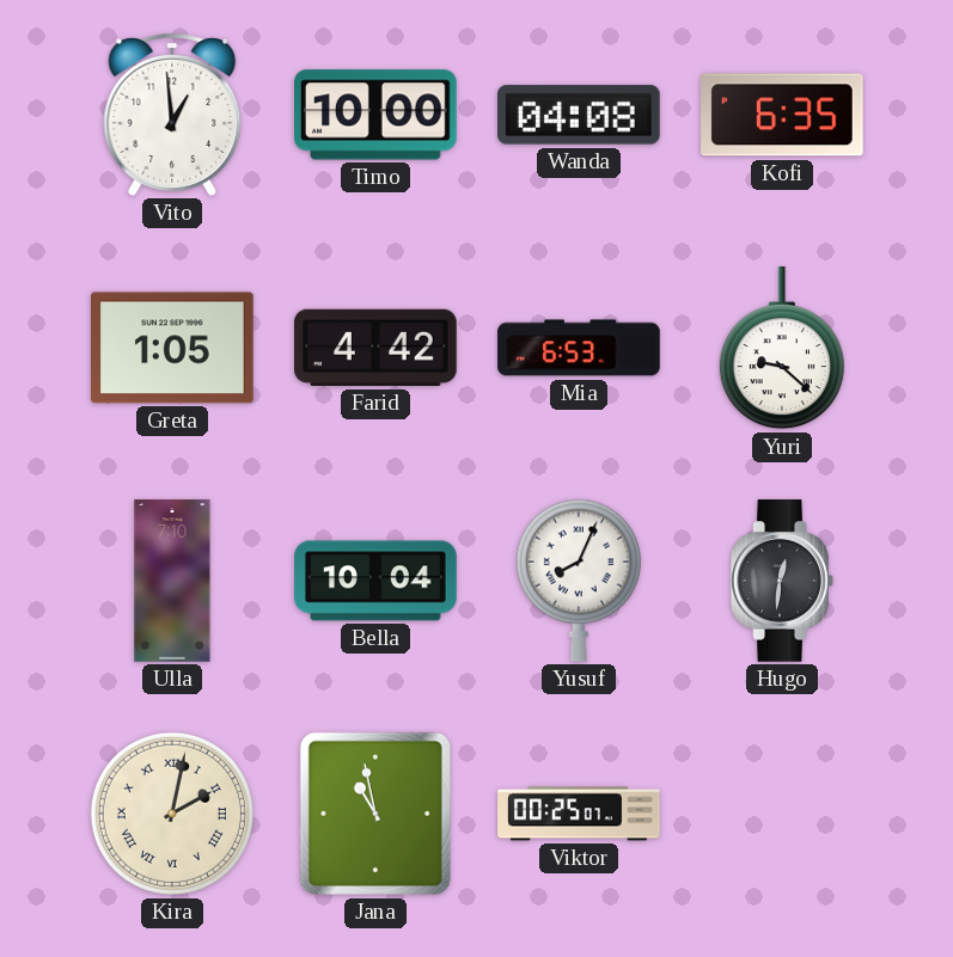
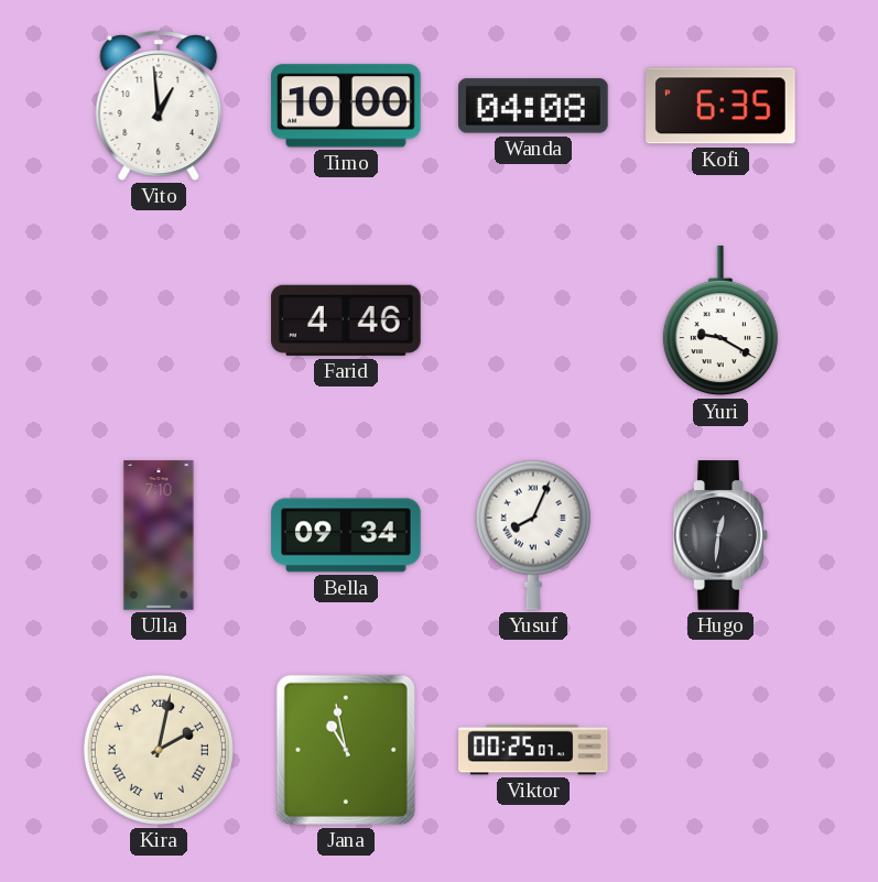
Greta: 1:05 -> none (173, 348)
Farid: 4:42 -> 4:46 (347, 320)
Mia: 6:53 -> none (579, 348)
Yuri: 9:22 -> 9:20 (720, 322)
Bella: 10:04 -> 09:34 (346, 535)
